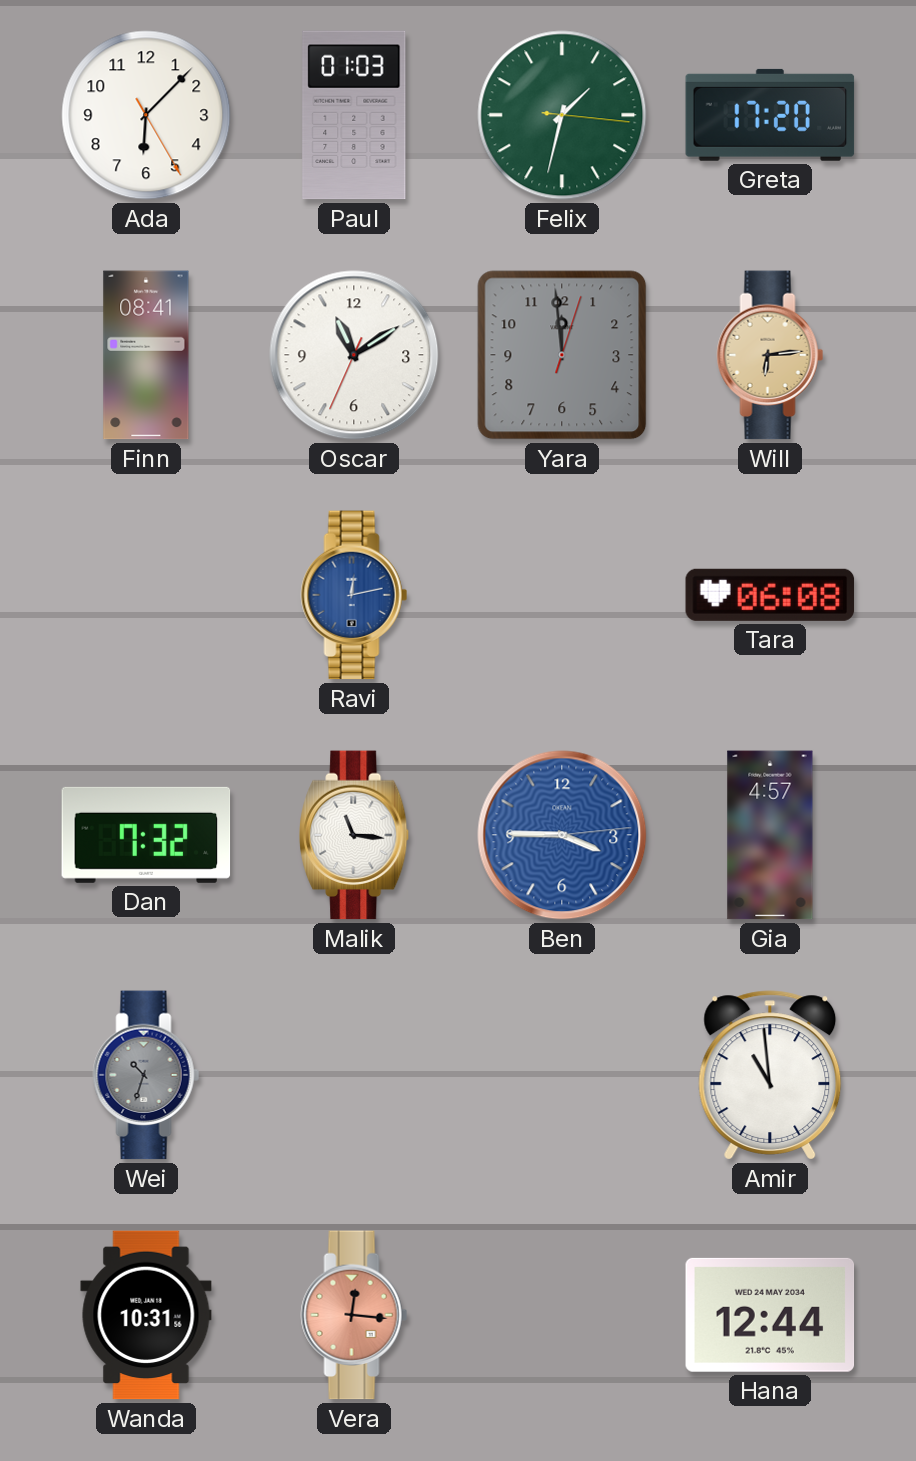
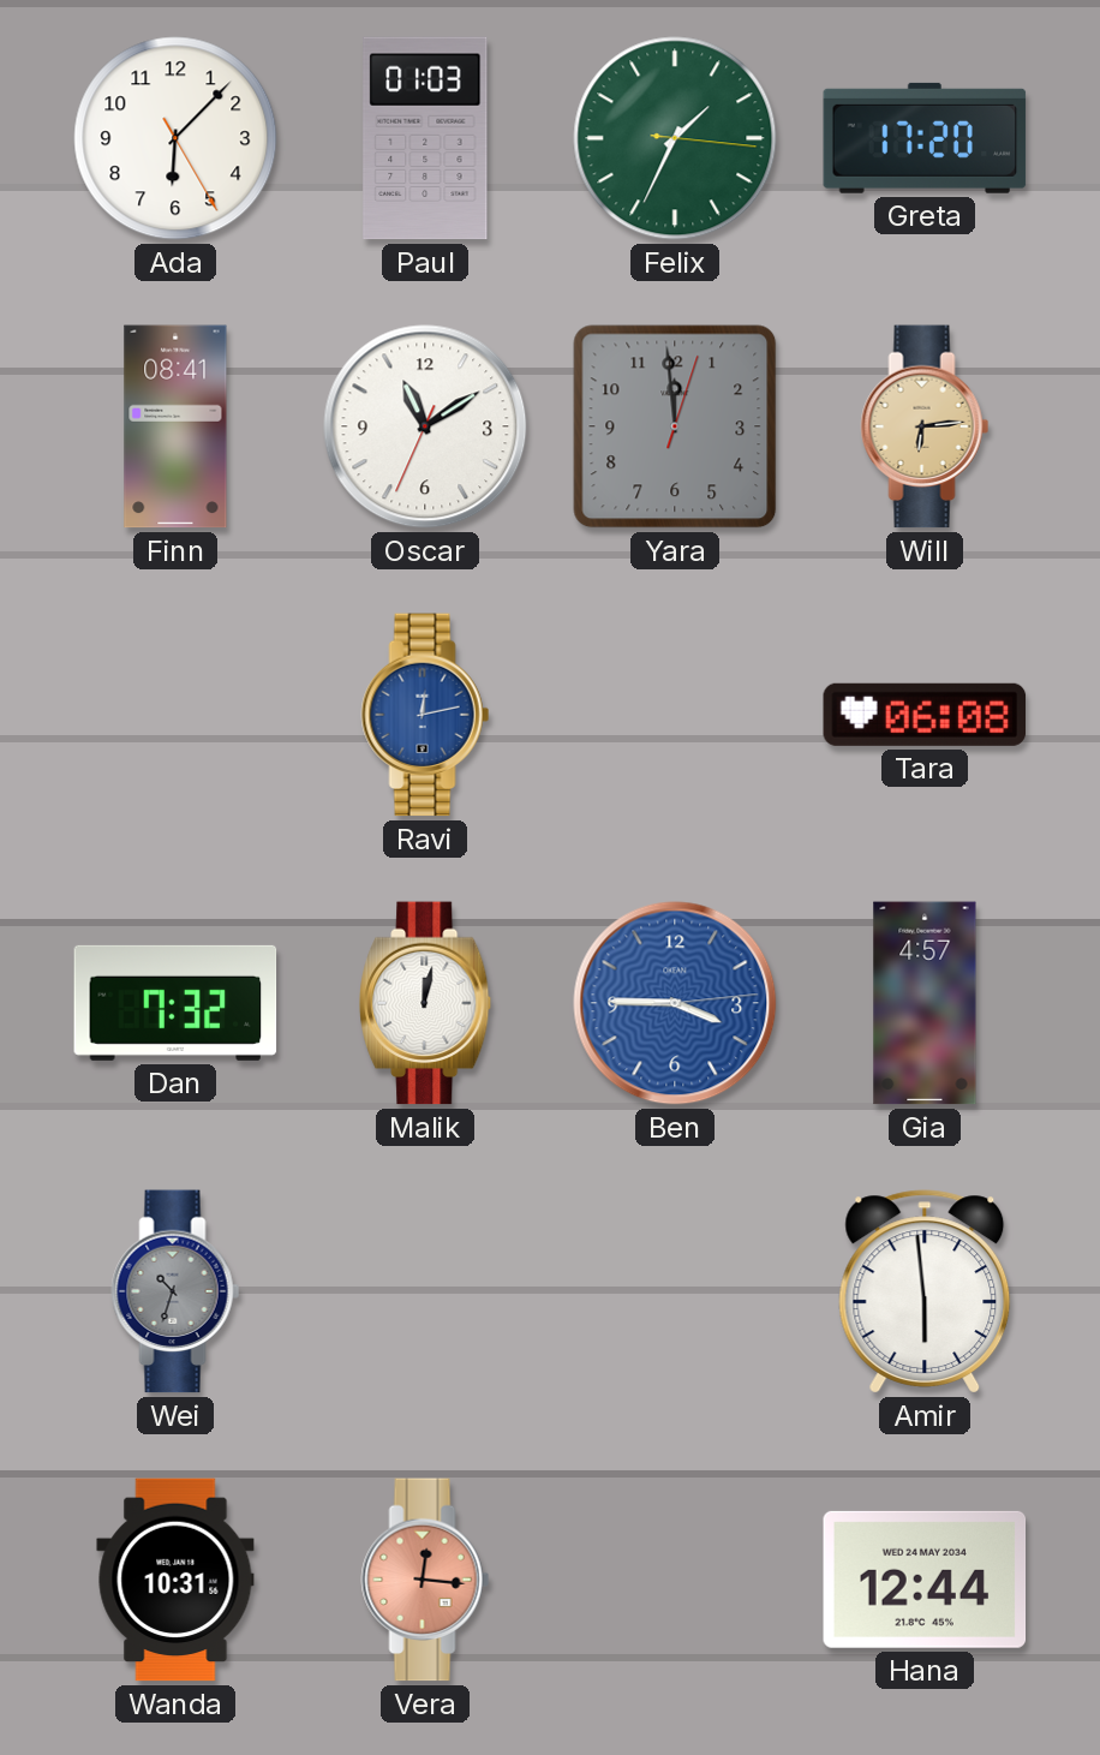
Felix: 1:32 -> 1:34 (675, 138)
Malik: 11:16 -> 12:02 (426, 1003)
Amir: 10:59 -> 5:59 (925, 1291)
